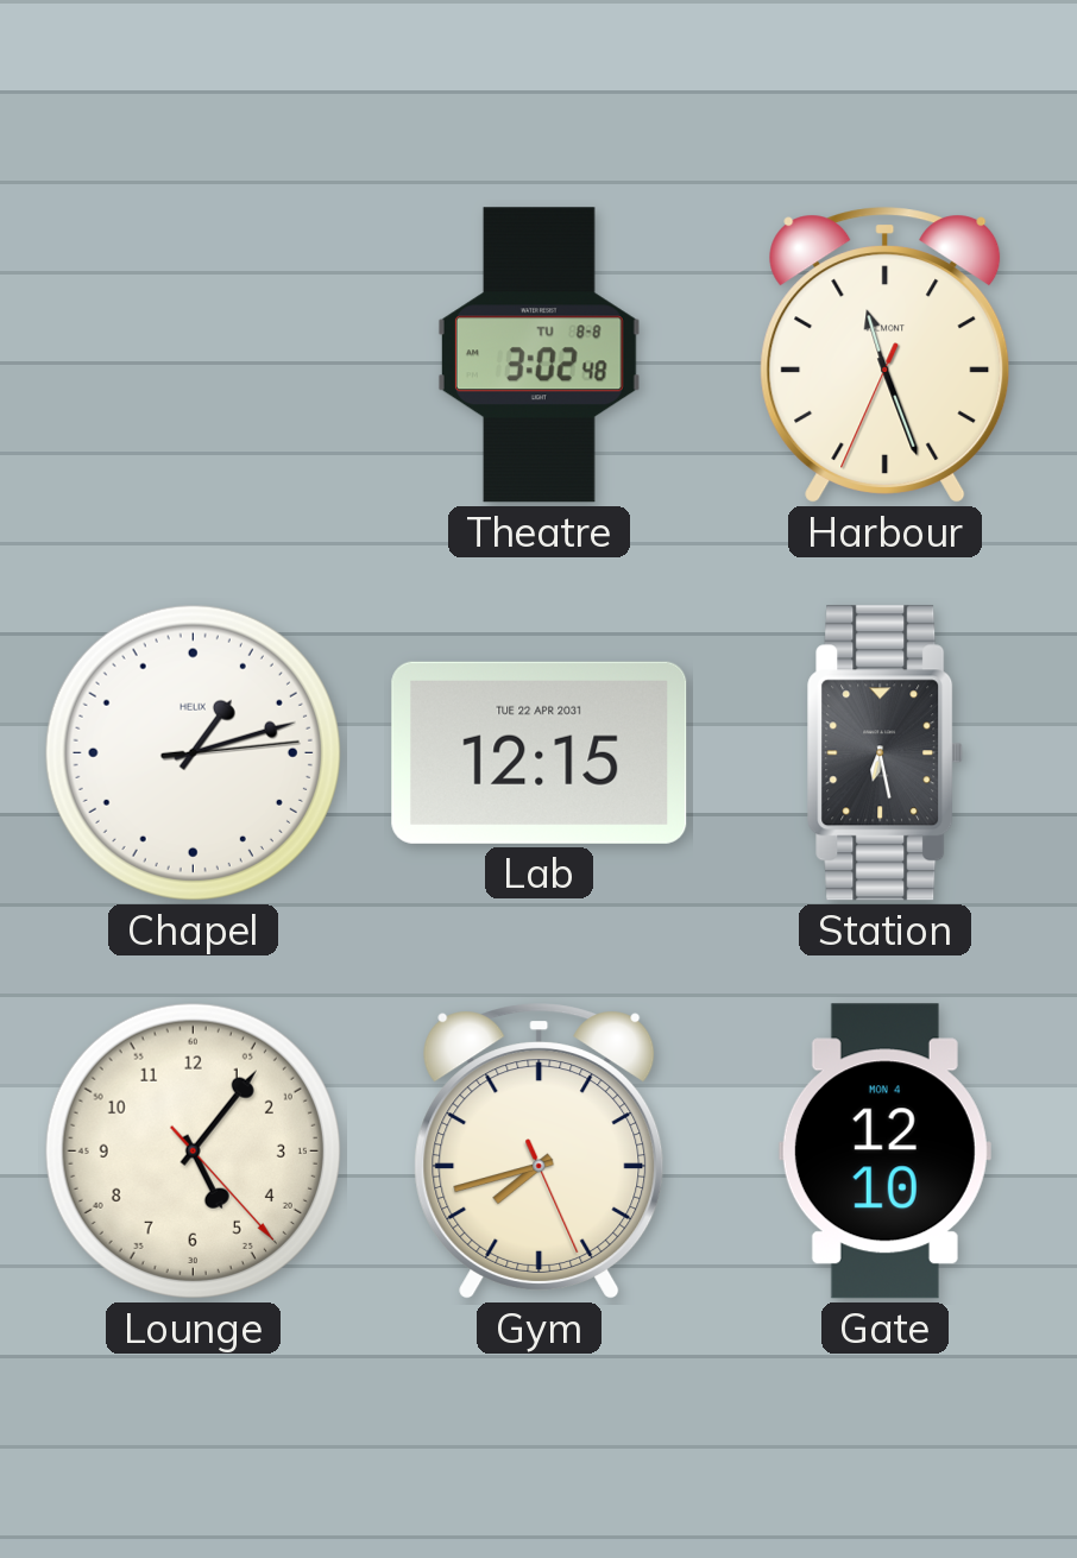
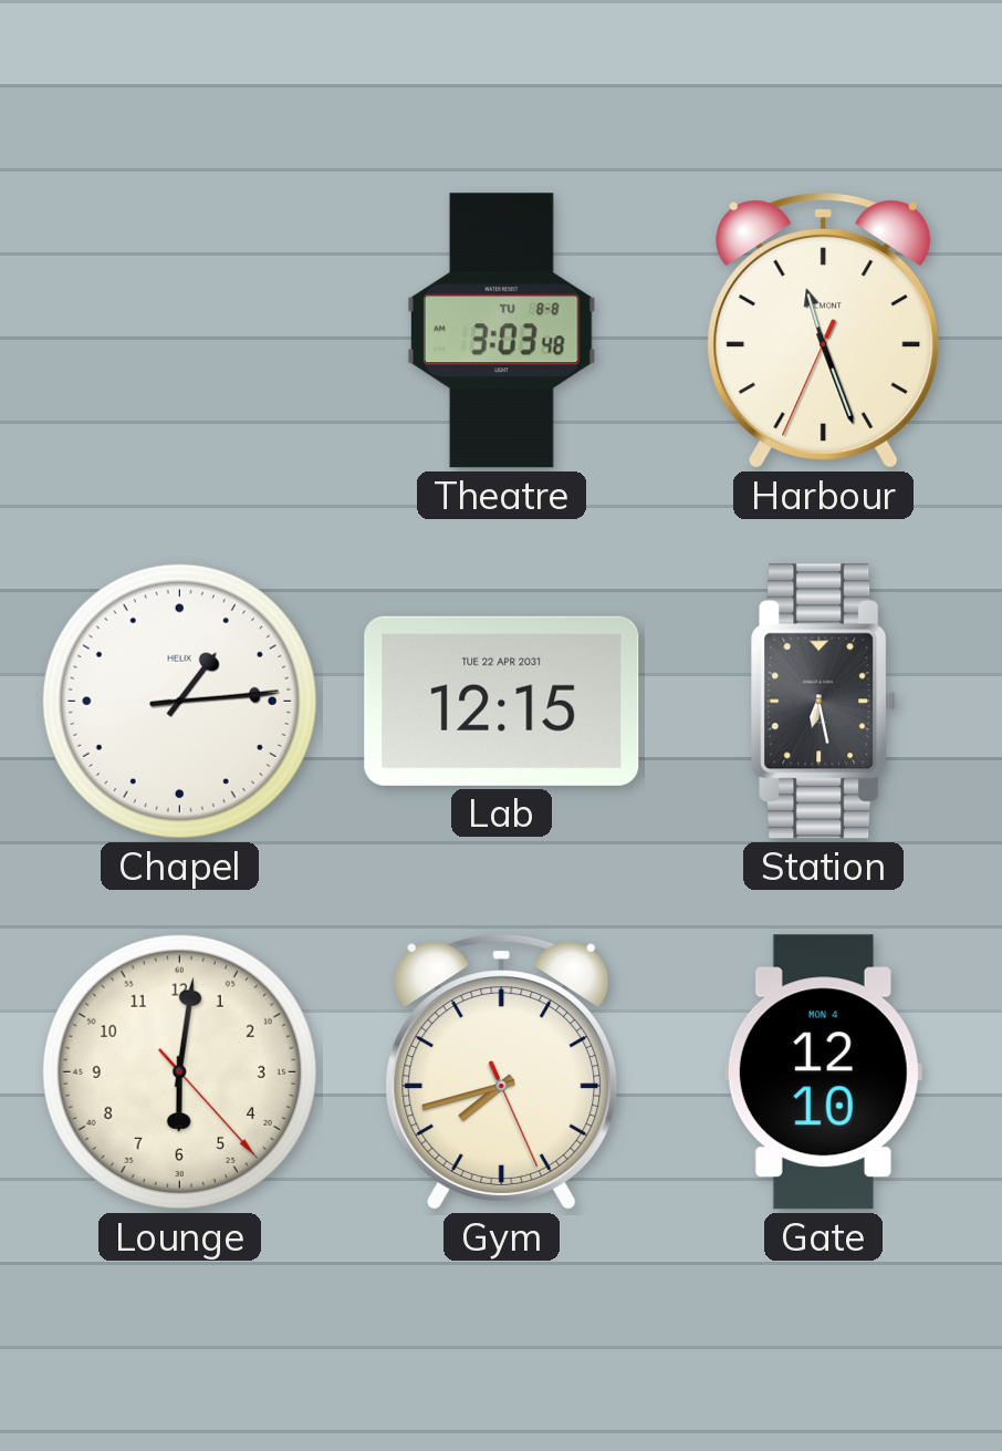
Theatre: 3:02 -> 3:03 (501, 331)
Chapel: 1:12 -> 1:14 (179, 701)
Lounge: 5:06 -> 6:01 (179, 1071)
